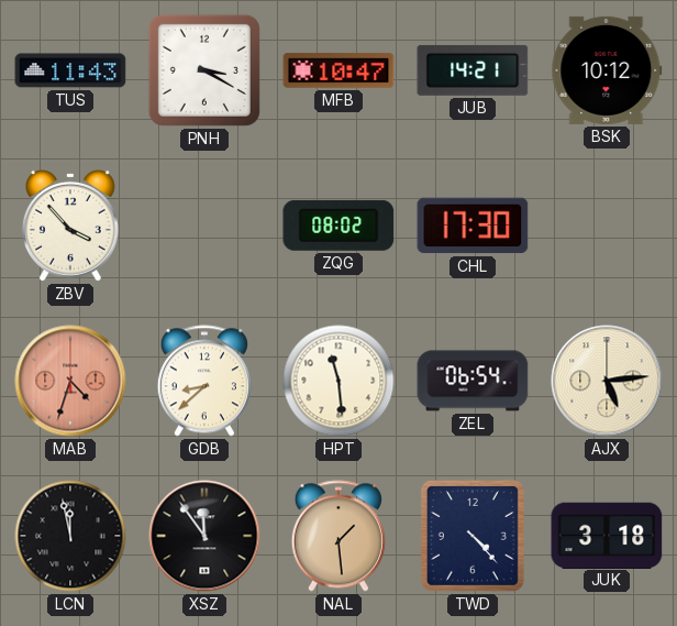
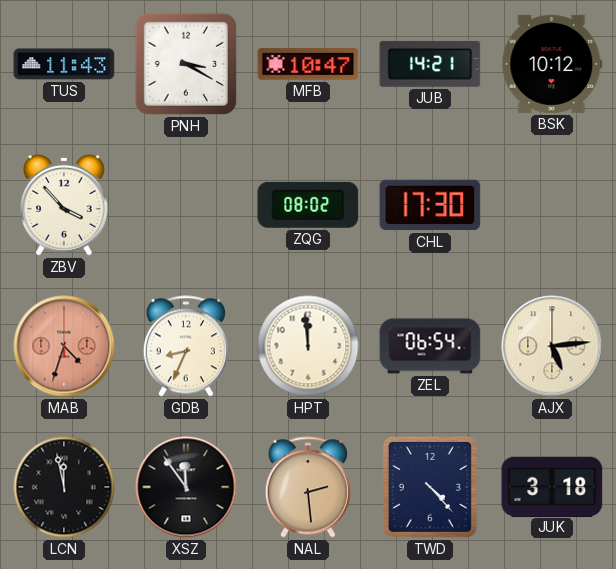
GDB: 8:38 -> 8:34 (186, 346)
HPT: 11:29 -> 11:59 (308, 346)
NAL: 1:29 -> 2:29 (308, 487)
